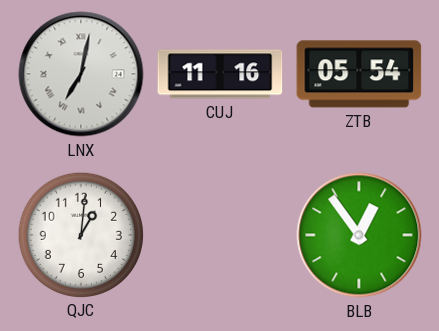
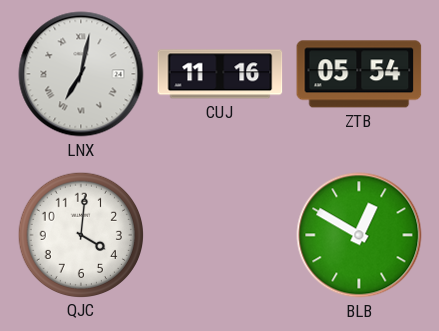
QJC: 1:01 -> 4:01 (80, 234)
BLB: 12:54 -> 12:50 (359, 235)
